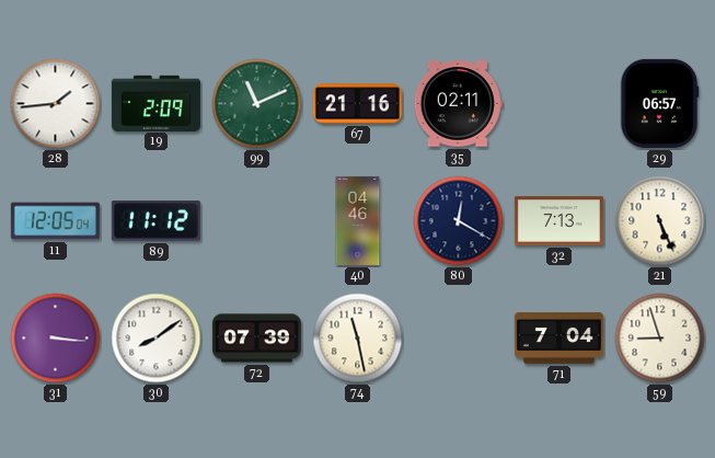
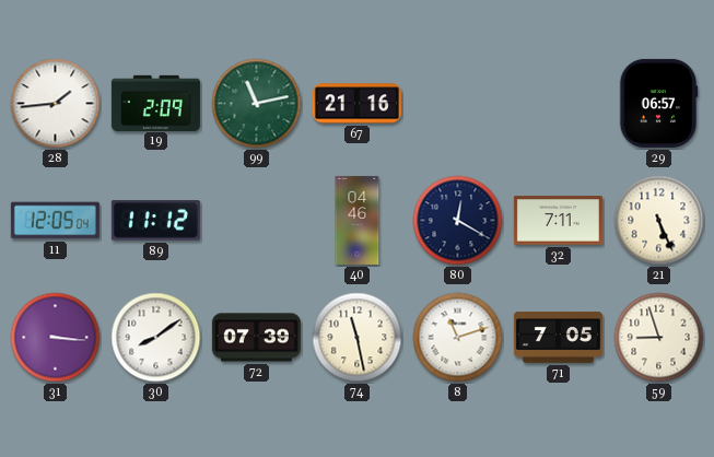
99: 11:11 -> 11:13 (257, 104)
35: 02:11 -> none (458, 104)
32: 7:13 -> 7:11 (558, 221)
8: none -> 11:12 (458, 338)
71: 7:04 -> 7:05 (558, 338)
